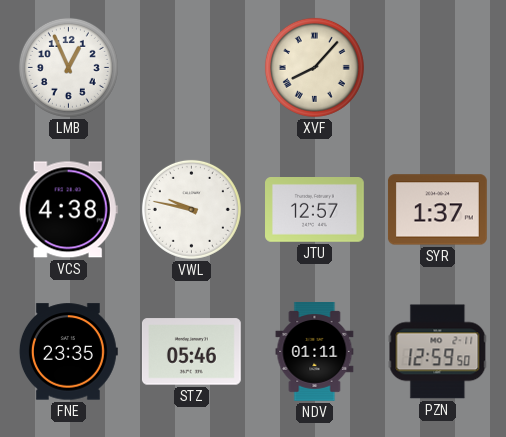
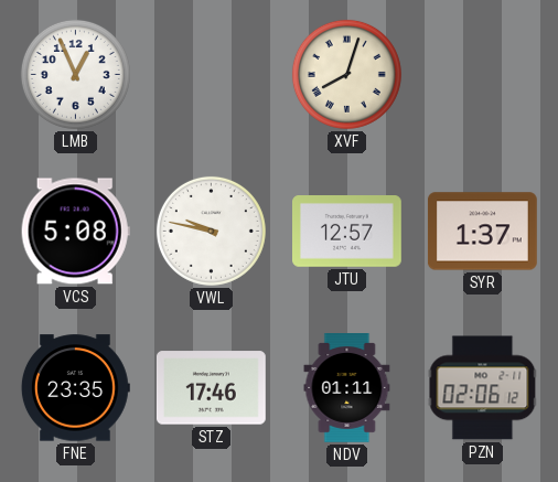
XVF: 8:07 -> 8:03 (346, 74)
VCS: 4:38 -> 5:08 (75, 232)
STZ: 05:46 -> 17:46 (211, 388)
PZN: 12:59 -> 02:06 (483, 388)
